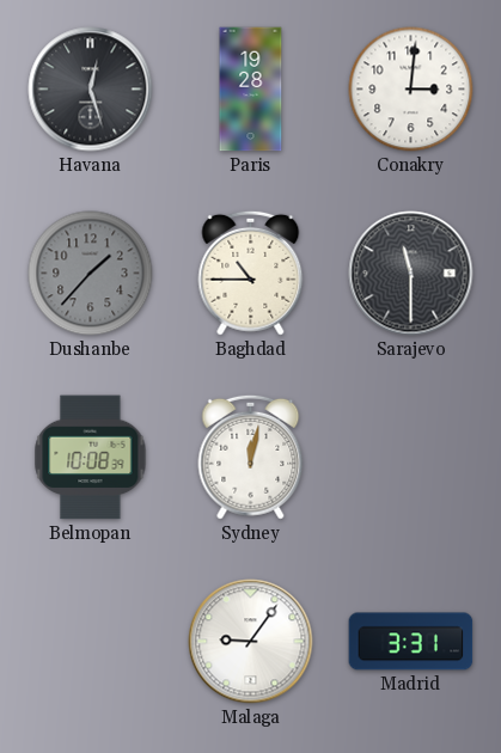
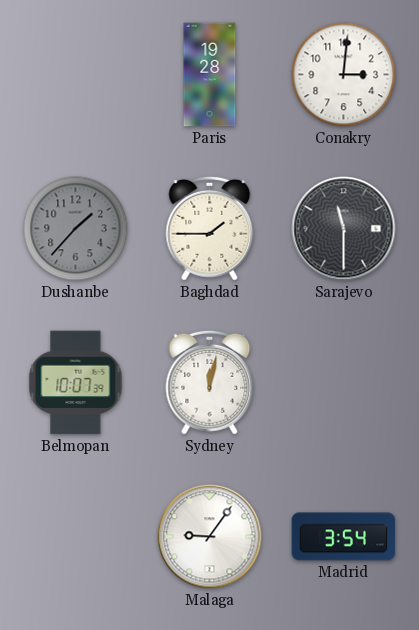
Havana: 12:27 -> none (91, 90)
Baghdad: 10:45 -> 1:45 (210, 228)
Belmopan: 10:08 -> 10:07 (76, 383)
Madrid: 3:31 -> 3:54 (344, 537)
